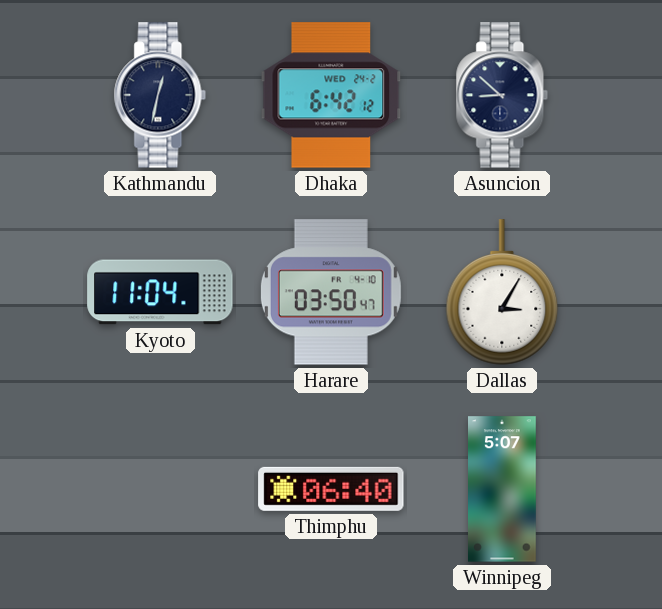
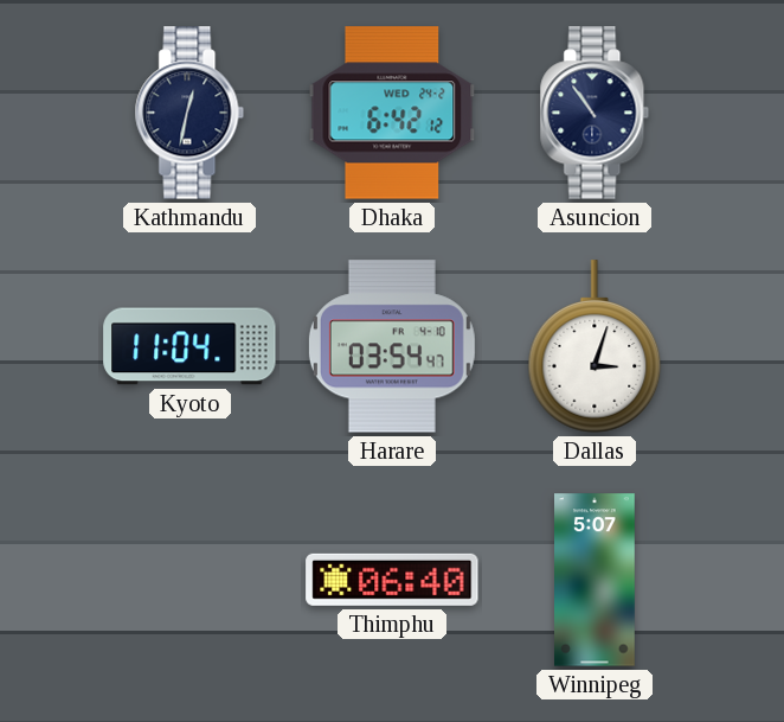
Asuncion: 8:52 -> 10:54 (595, 113)
Harare: 03:50 -> 03:54 (392, 346)
Dallas: 3:05 -> 3:03 (595, 346)
